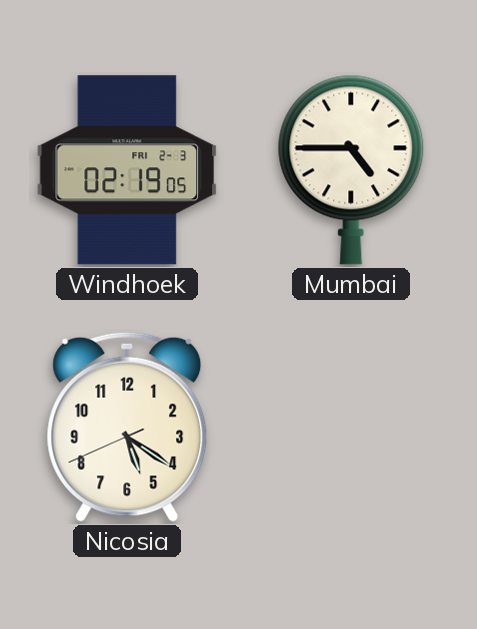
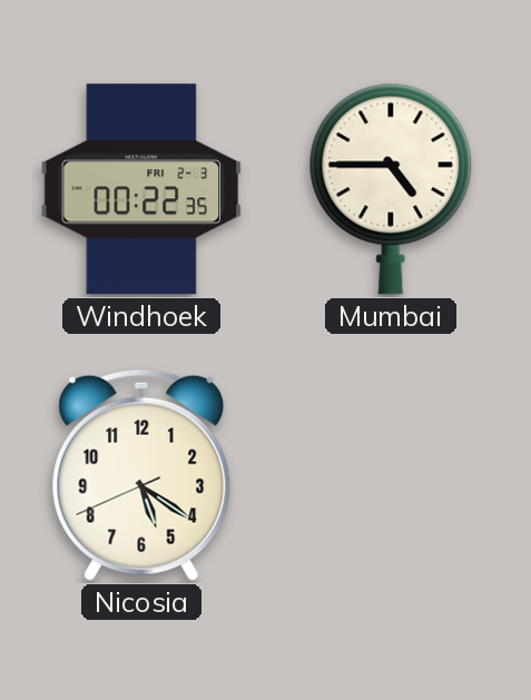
Windhoek: 02:19 -> 00:22 (141, 189)
